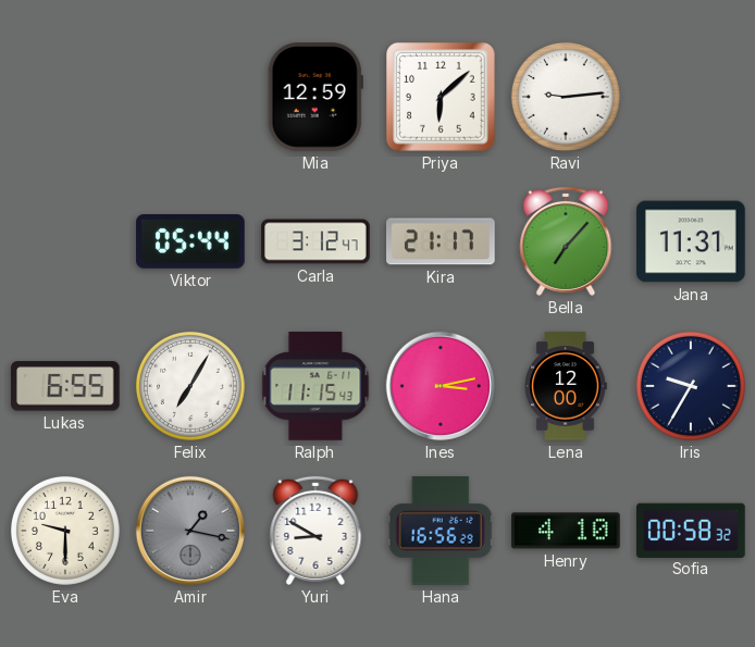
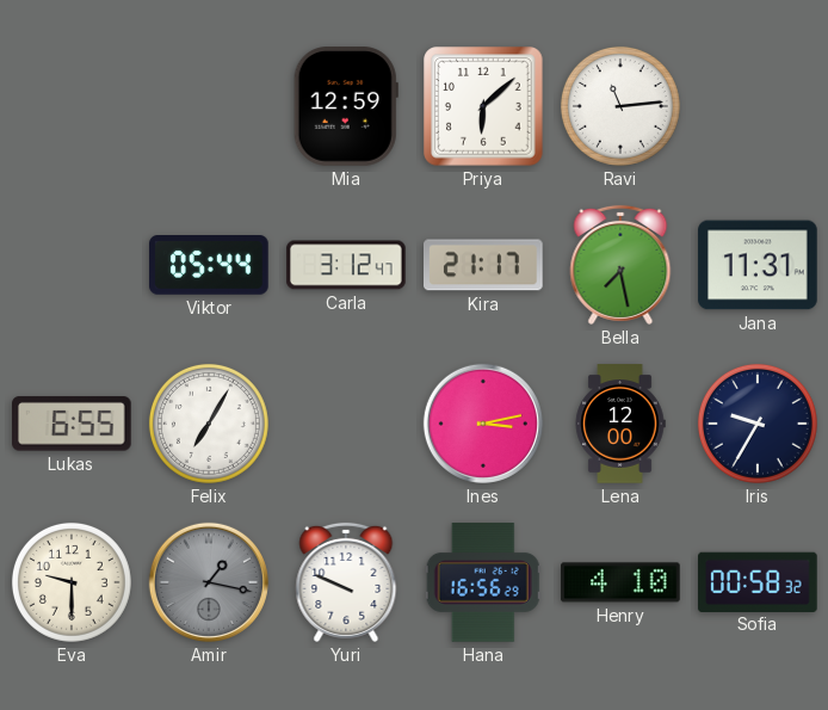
Ravi: 9:14 -> 11:14 (620, 106)
Bella: 7:07 -> 7:28 (620, 265)
Ralph: 11:15 -> none (315, 386)
Yuri: 8:50 -> 9:49 (346, 582)
